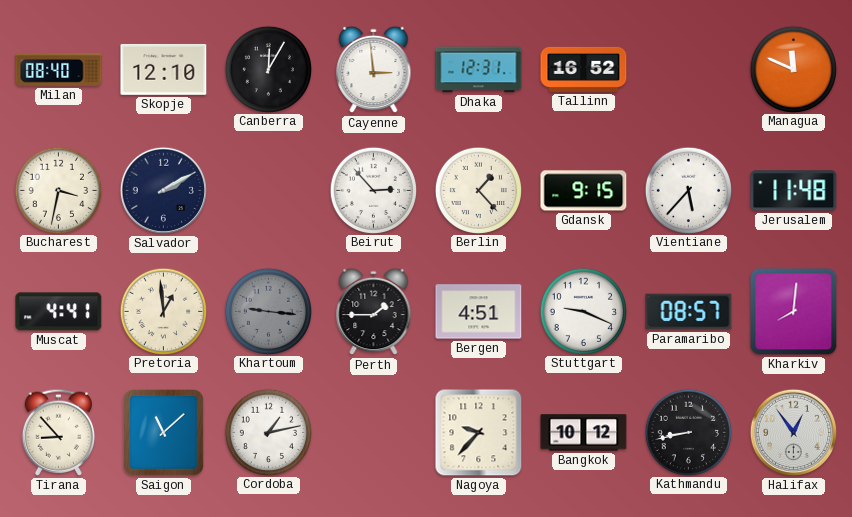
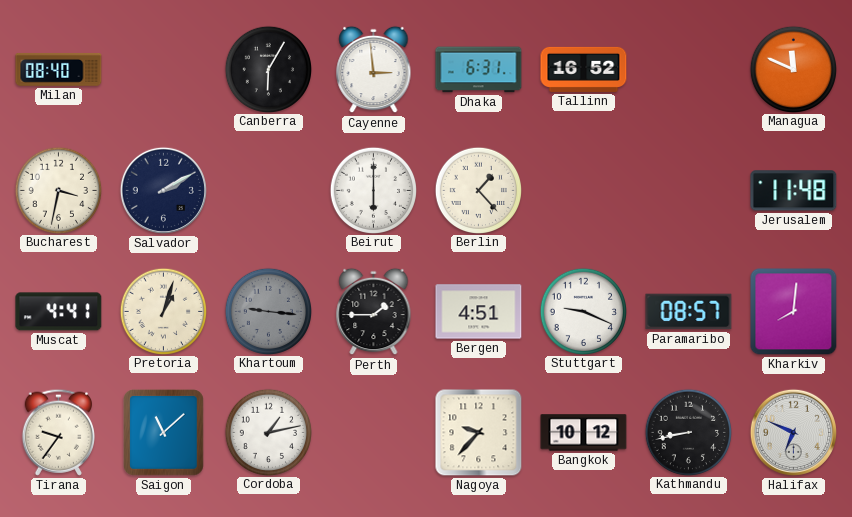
Skopje: 12:10 -> none (164, 69)
Canberra: 12:05 -> 6:05 (268, 69)
Dhaka: 12:31 -> 6:31 (479, 70)
Beirut: 2:53 -> 6:00 (373, 190)
Gdansk: 9:15 -> none (584, 191)
Vientiane: 5:37 -> none (688, 190)
Pretoria: 12:59 -> 1:03 (163, 311)
Tirana: 8:53 -> 9:36 (58, 432)
Halifax: 12:54 -> 6:49 (793, 432)
